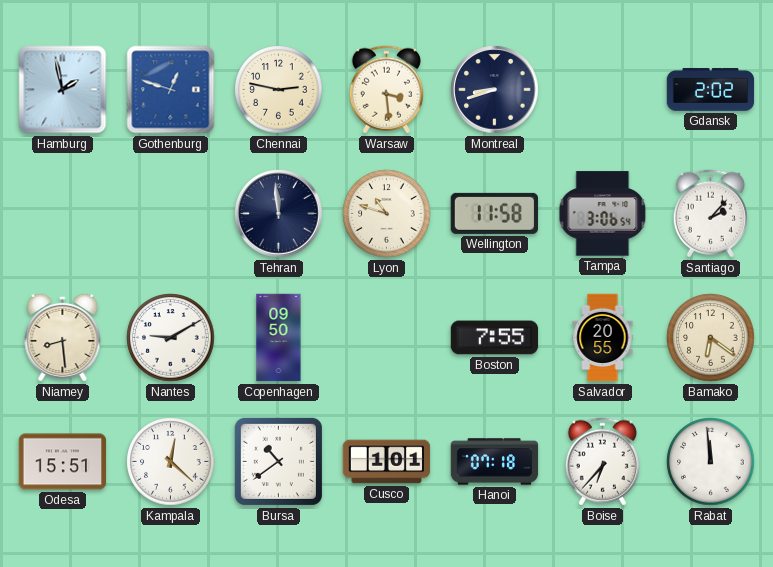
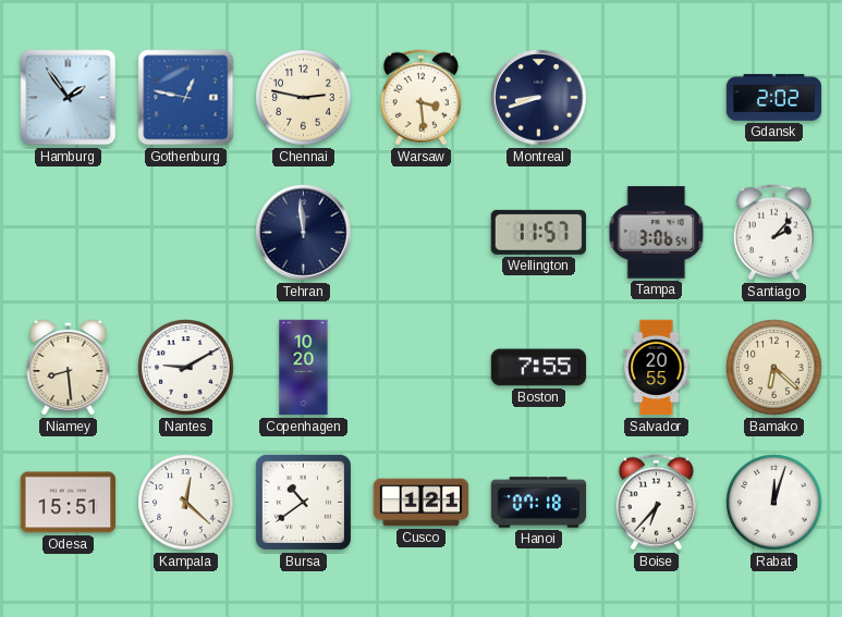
Hamburg: 1:58 -> 1:54 (69, 98)
Gothenburg: 12:48 -> 12:47 (186, 98)
Lyon: 10:48 -> none (387, 214)
Wellington: 11:58 -> 11:57 (538, 232)
Copenhagen: 09:50 -> 10:20 (304, 368)
Bamako: 6:21 -> 6:22 (774, 368)
Cusco: 1:01 -> 1:21 (422, 503)
Rabat: 11:59 -> 12:03 (774, 503)
